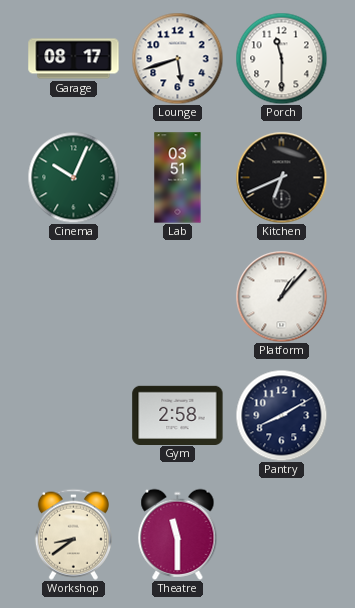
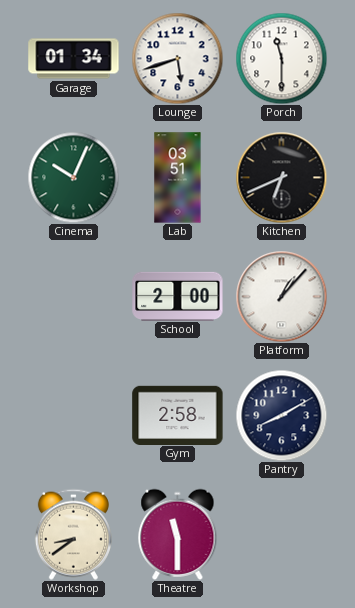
Garage: 08:17 -> 01:34 (74, 59)
School: none -> 2:00 (178, 296)
